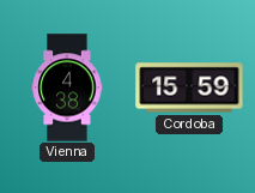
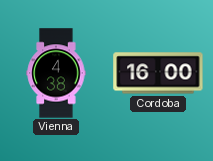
Cordoba: 15:59 -> 16:00 (158, 73)
